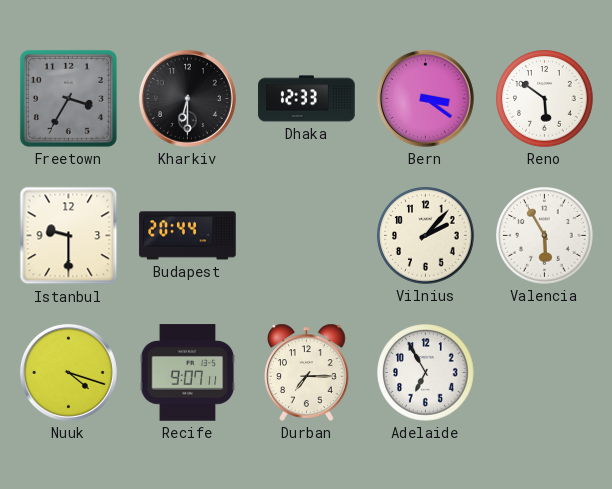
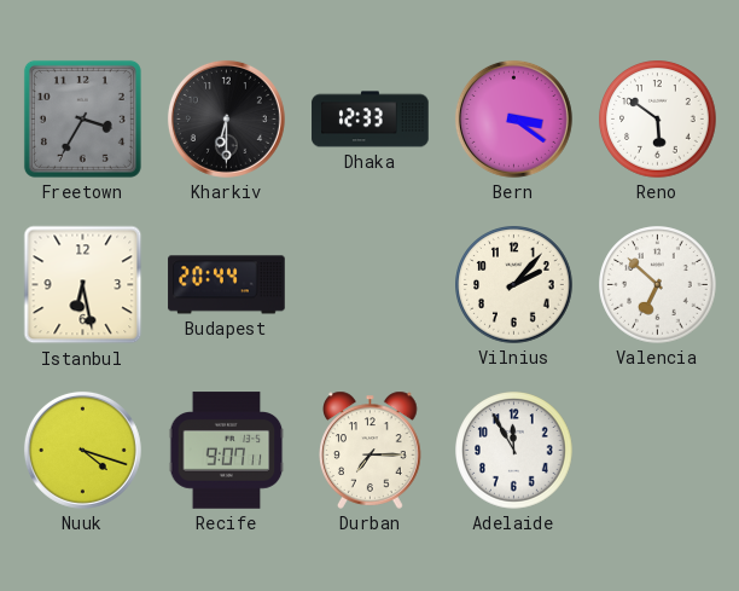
Istanbul: 9:30 -> 6:28 (83, 285)
Valencia: 5:55 -> 6:52 (658, 285)
Adelaide: 6:55 -> 11:55 (514, 451)
